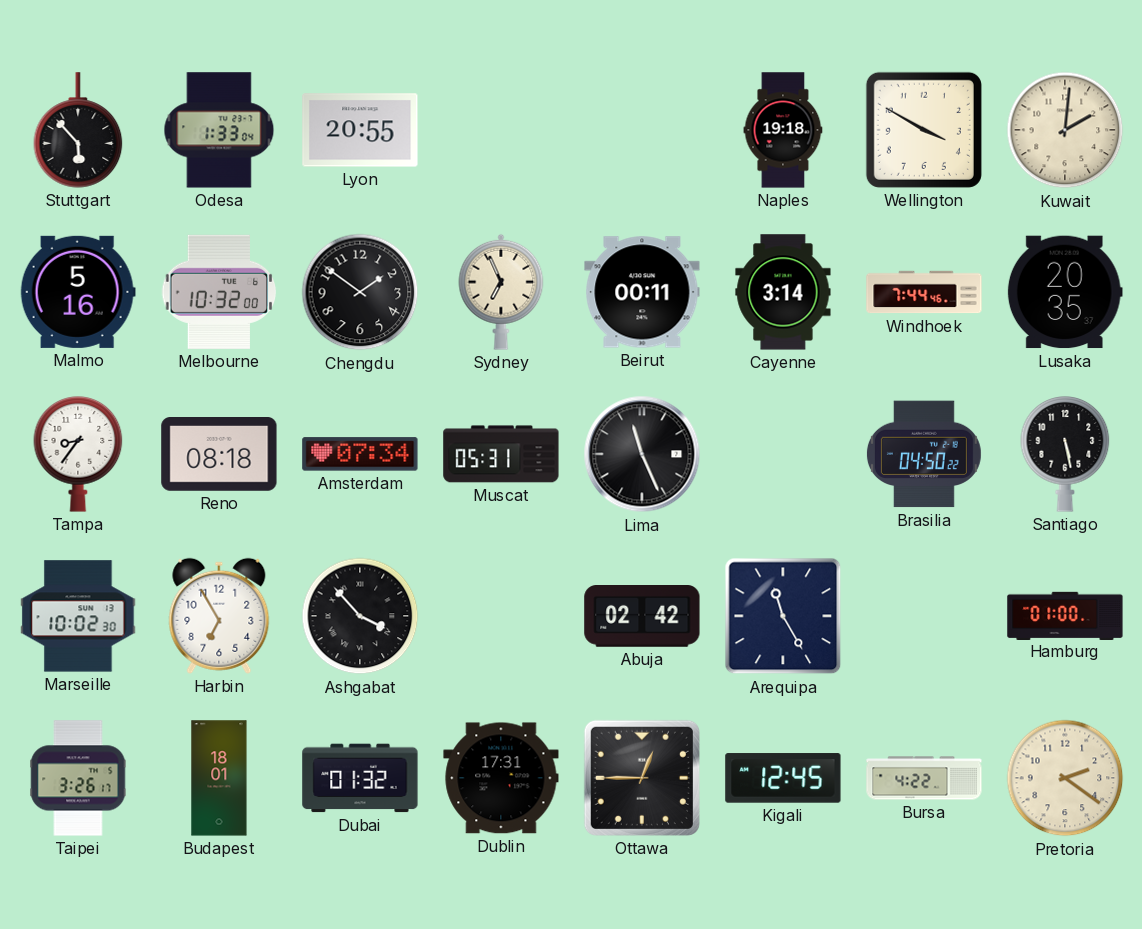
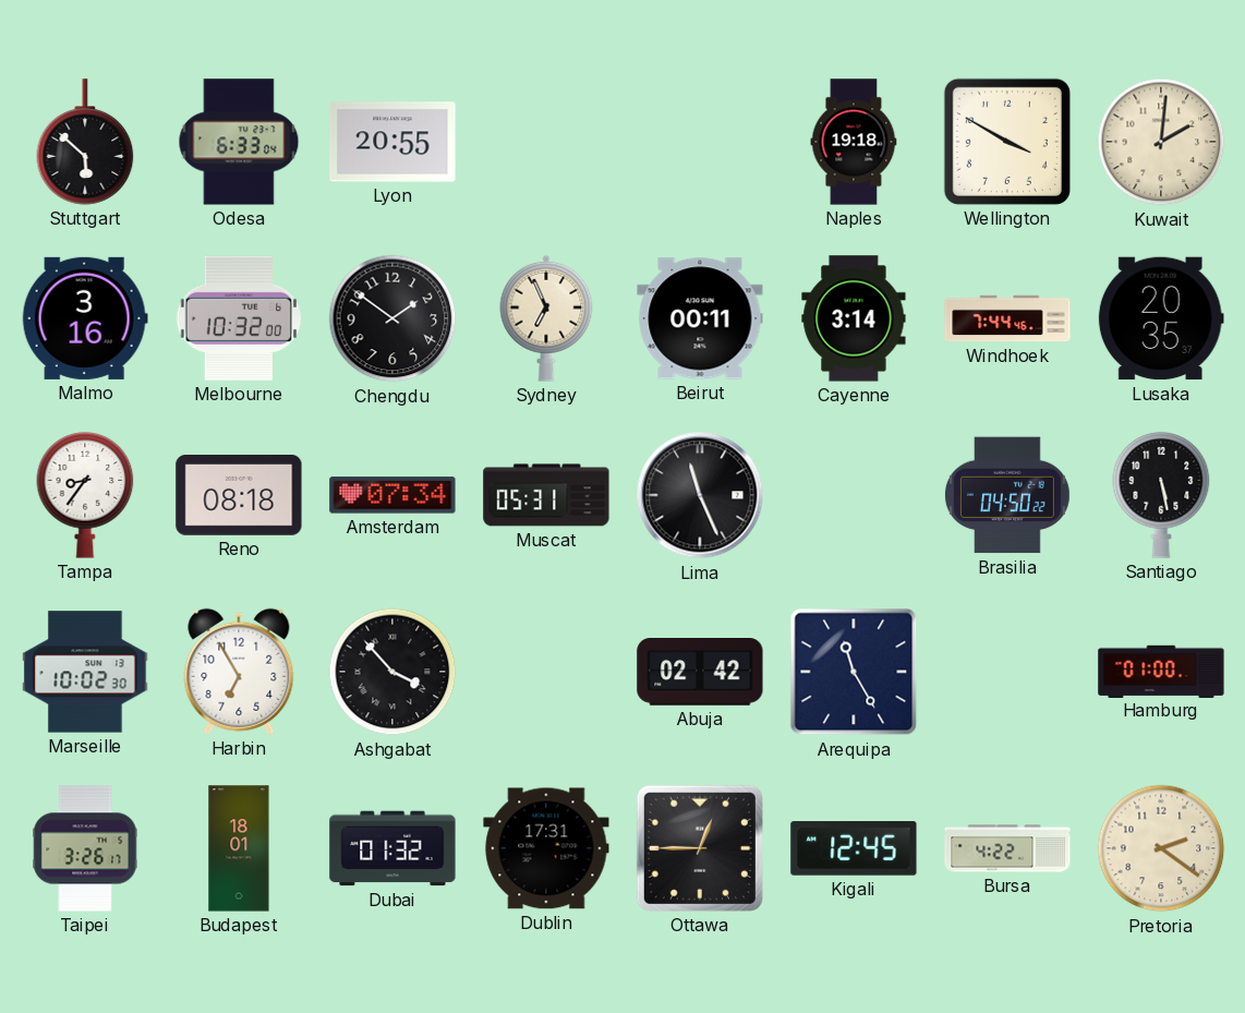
Stuttgart: 5:53 -> 5:52 (85, 142)
Odesa: 1:33 -> 6:33 (239, 142)
Malmo: 5:16 -> 3:16 (85, 318)
